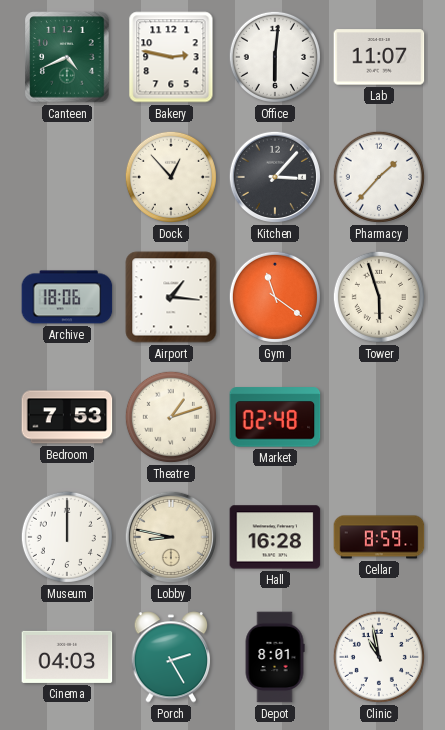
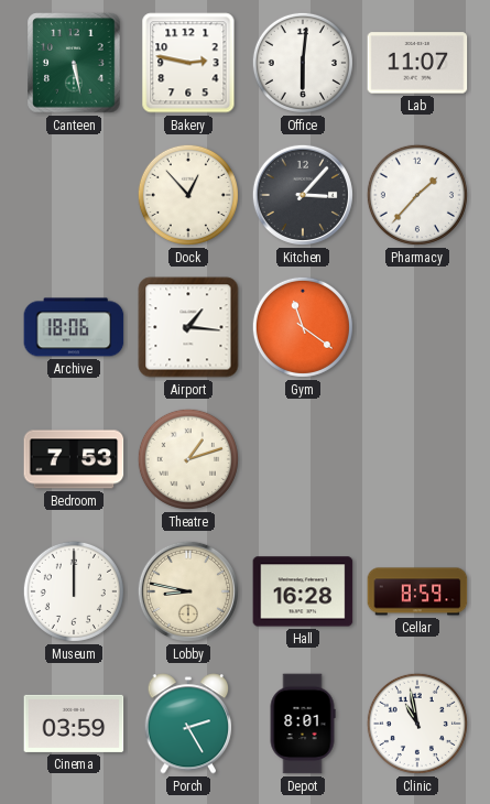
Canteen: 4:41 -> 5:28 (74, 63)
Tower: 5:57 -> none (379, 297)
Market: 02:48 -> none (275, 417)
Cinema: 04:03 -> 03:59 (74, 724)
